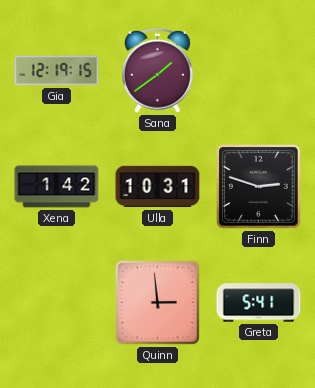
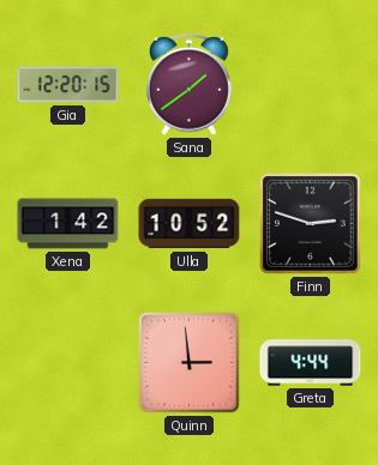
Gia: 12:19 -> 12:20 (68, 85)
Ulla: 10:31 -> 10:52 (190, 224)
Greta: 5:41 -> 4:44 (311, 363)
